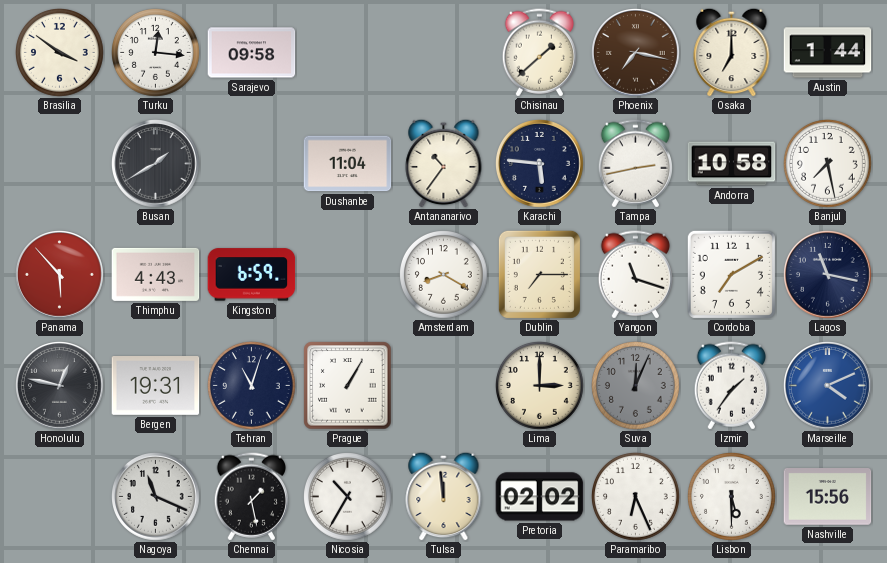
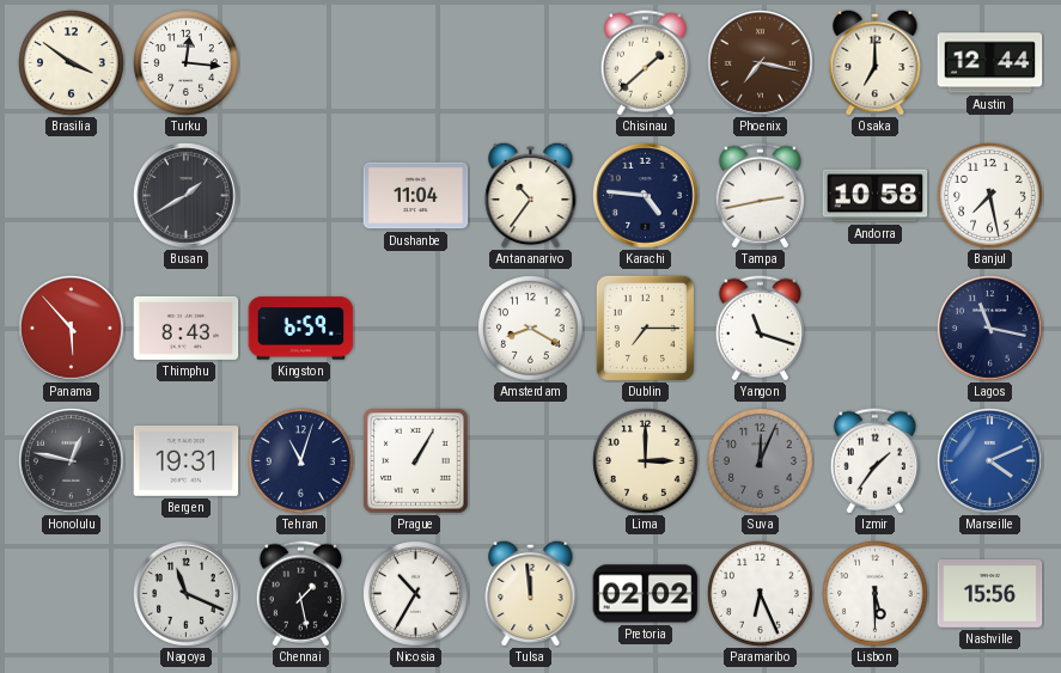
Sarajevo: 09:58 -> none (252, 53)
Austin: 1:44 -> 12:44 (990, 63)
Karachi: 5:46 -> 4:46 (646, 196)
Thimphu: 4:43 -> 8:43 (187, 328)
Cordoba: 7:10 -> none (731, 274)
